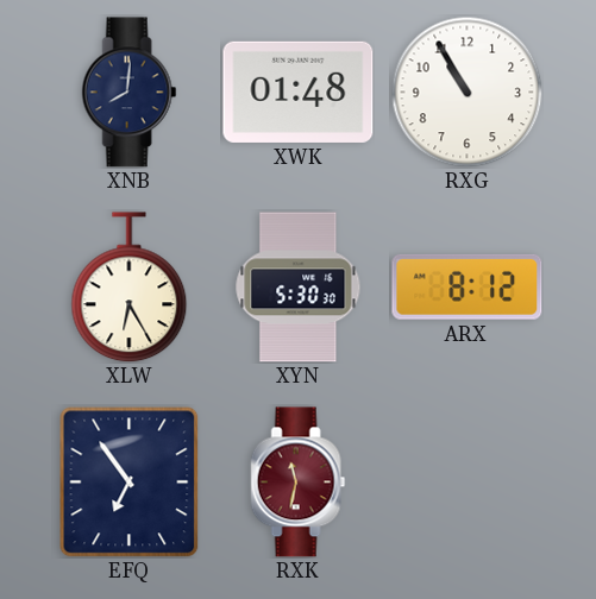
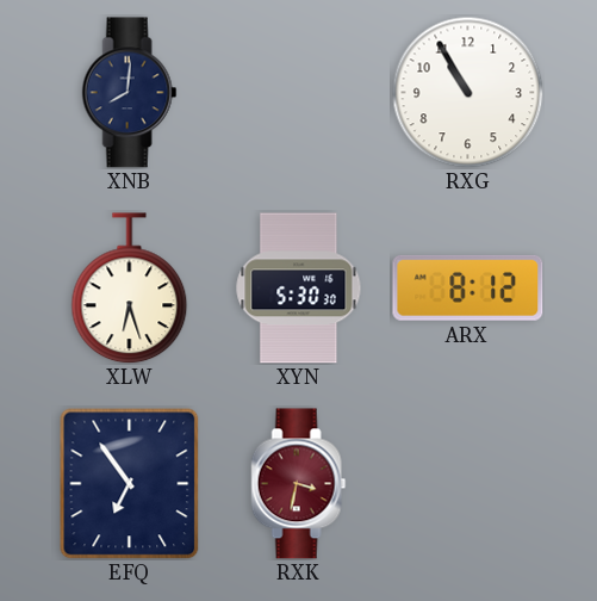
XWK: 01:48 -> none (299, 92)
XLW: 6:25 -> 6:27 (130, 289)
RXK: 11:32 -> 3:32 (299, 484)
